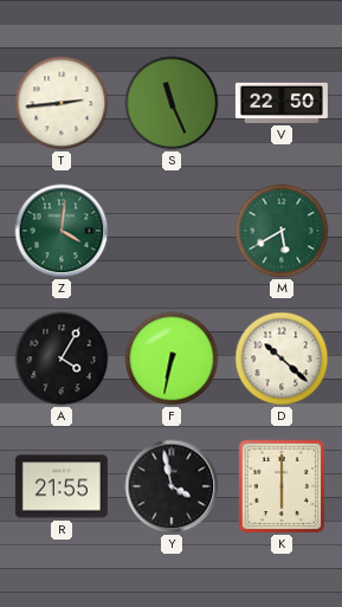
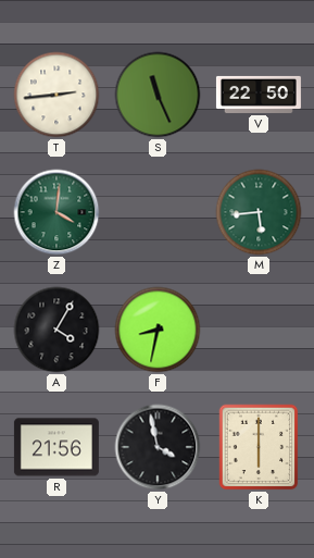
M: 5:40 -> 5:44 (259, 212)
F: 6:32 -> 8:32 (158, 330)
D: 10:22 -> none (282, 359)
R: 21:55 -> 21:56 (56, 447)
